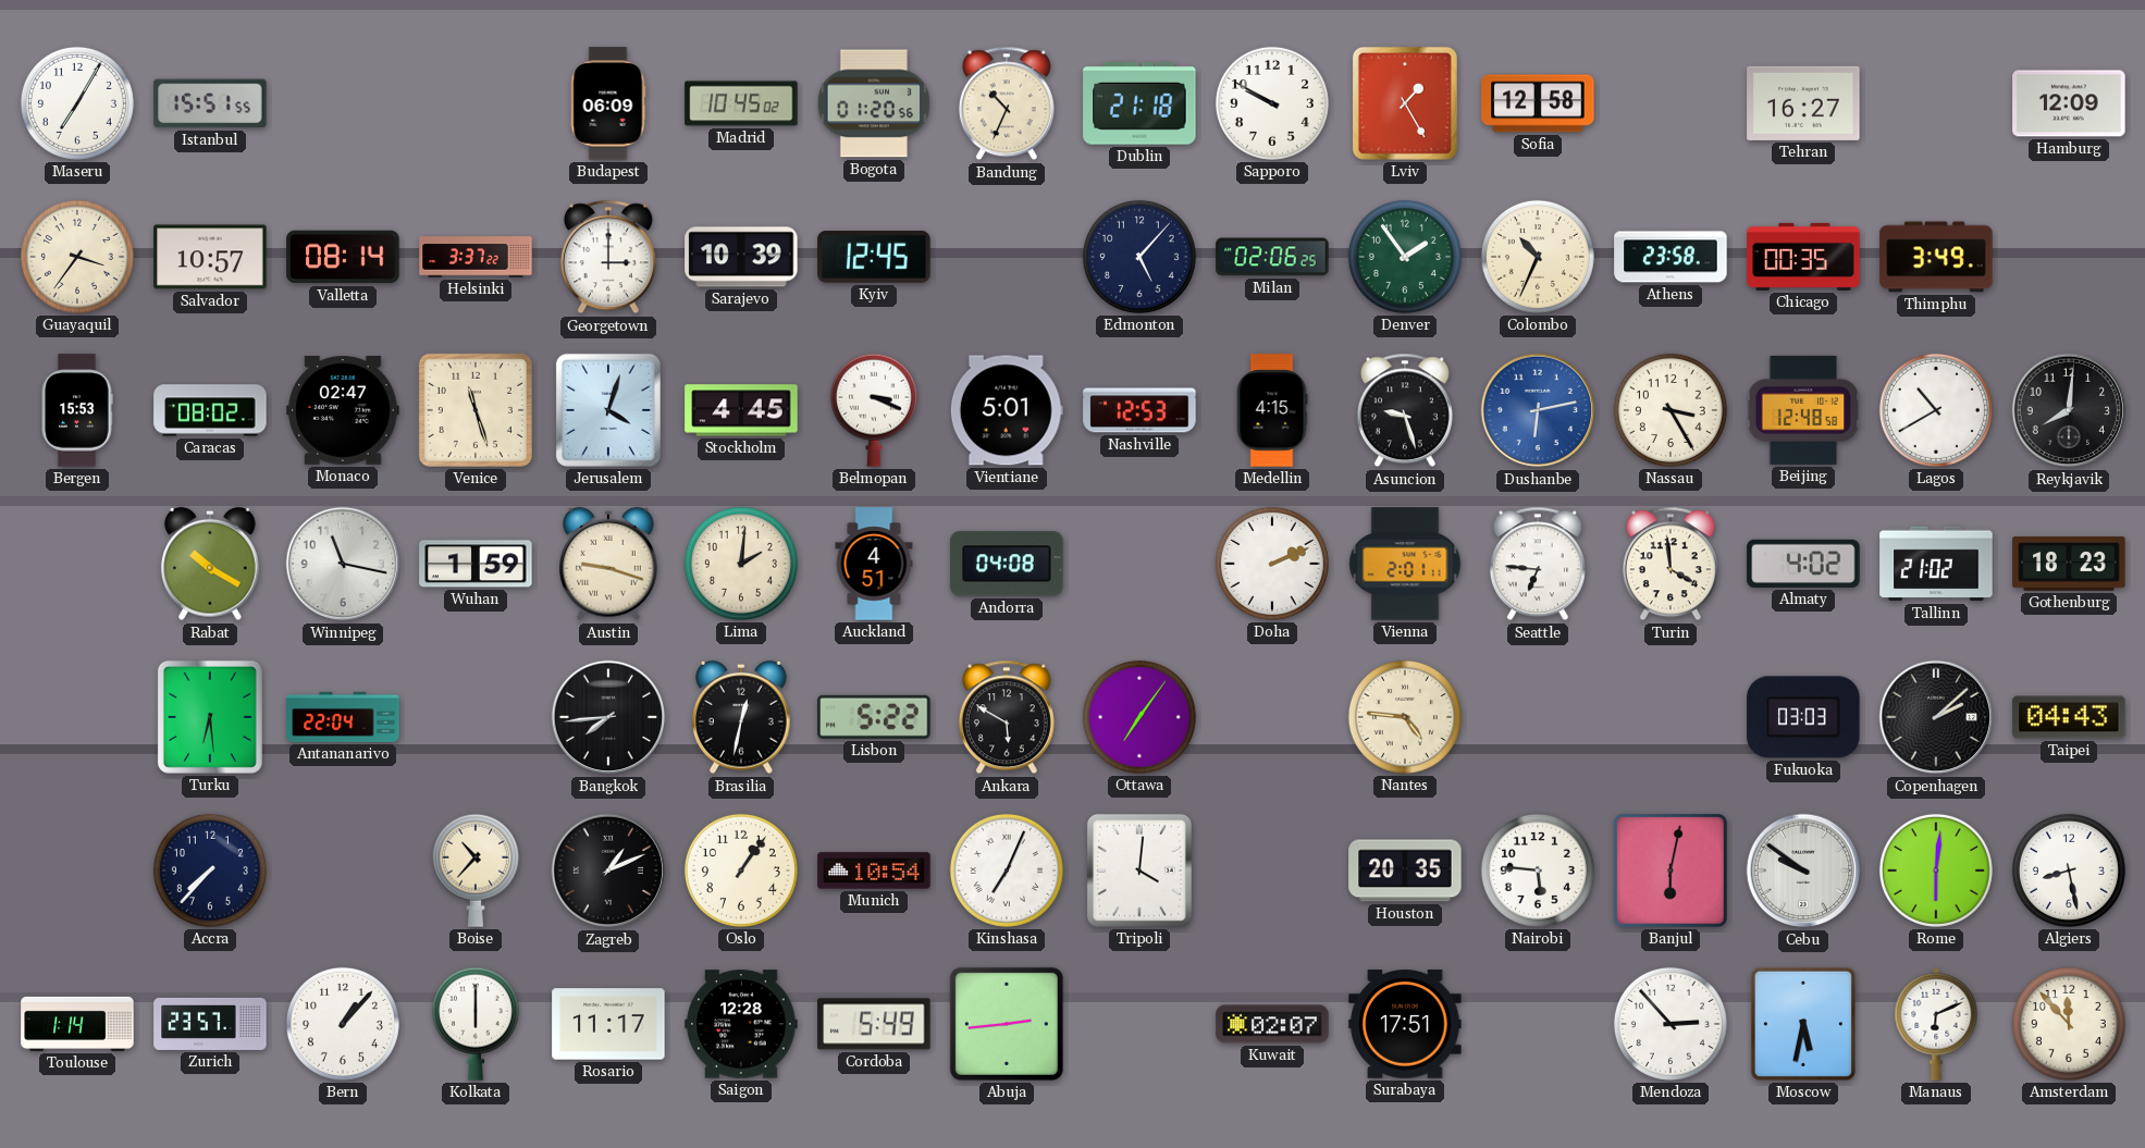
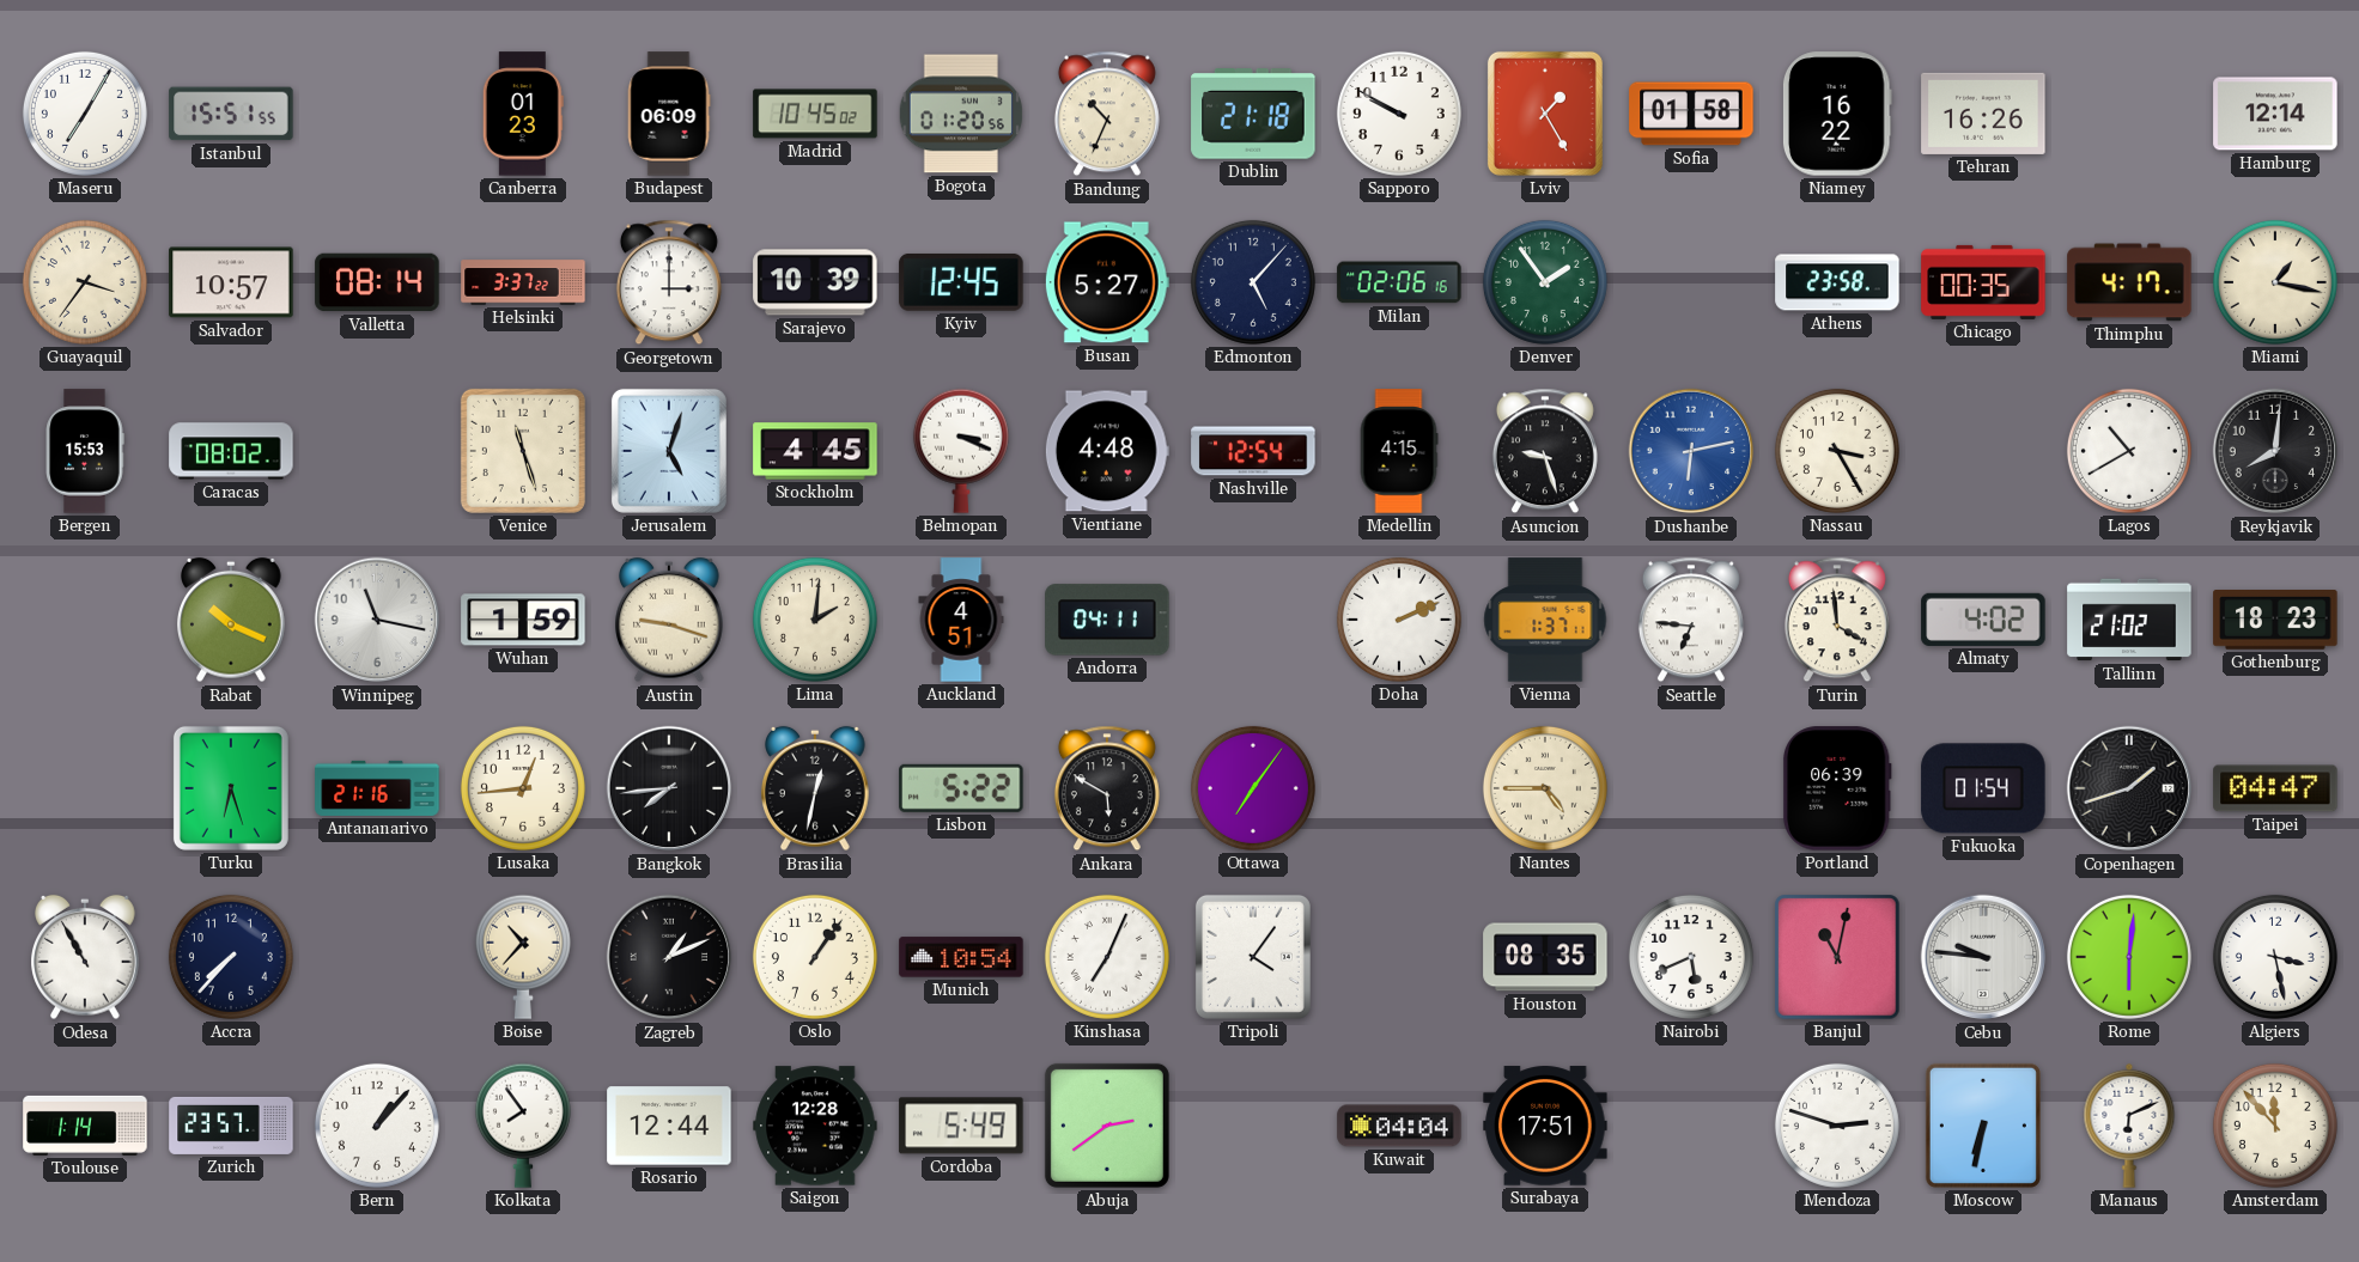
Canberra: none -> 01:23 (523, 114)
Sofia: 12:58 -> 01:58 (1691, 114)
Niamey: none -> 16:22 (1837, 114)
Tehran: 16:27 -> 16:26 (1983, 114)
Hamburg: 12:09 -> 12:14 (2275, 114)
Busan: none -> 5:27 (1107, 282)
Milan: 02:06:25 -> 02:06:16 (1399, 282)
Colombo: 10:34 -> none (1538, 257)
Thimphu: 3:49 -> 4:17 (2129, 282)
Miami: none -> 1:17 (2275, 282)
Monaco: 02:47 -> none (343, 410)
Jerusalem: 4:03 -> 5:03 (669, 451)
Vientiane: 5:01 -> 4:48 (1107, 451)
Nashville: 12:53 -> 12:54 (1253, 451)
Beijing: 12:48 -> none (1803, 410)
Rabat: 10:20 -> 10:19 (232, 620)
Andorra: 04:08 -> 04:11 (1107, 620)
Vienna: 2:01 -> 1:37 (1545, 620)
Turku: 6:29 -> 6:27 (231, 788)
Antananarivo: 22:04 -> 21:16 (377, 788)
Lusaka: none -> 12:44 (523, 788)
Nantes: 4:46 -> 4:45 (1545, 788)
Portland: none -> 06:39 (1837, 788)
Fukuoka: 03:03 -> 01:54 (1983, 788)
Copenhagen: 2:08 -> 1:42 (2129, 788)
Taipei: 04:43 -> 04:47 (2275, 788)
Odesa: none -> 10:55 (86, 957)
Tripoli: 4:01 -> 4:06 (1253, 957)
Houston: 20:35 -> 08:35 (1545, 957)
Nairobi: 5:46 -> 5:41 (1691, 957)
Banjul: 6:02 -> 11:02 (1837, 957)
Cebu: 9:51 -> 9:46 (1983, 957)
Algiers: 8:28 -> 3:28 (2275, 957)
Kolkata: 6:00 -> 7:54 (523, 1126)
Rosario: 11:17 -> 12:44 (669, 1126)
Abuja: 2:44 -> 2:39 (1107, 1126)
Kuwait: 02:07 -> 04:04 (1399, 1126)
Mendoza: 2:53 -> 2:48 (1837, 1126)
Moscow: 5:32 -> 6:32 (1983, 1126)
